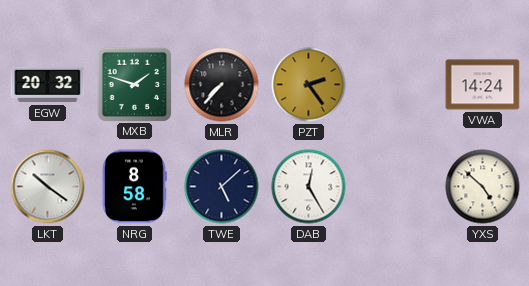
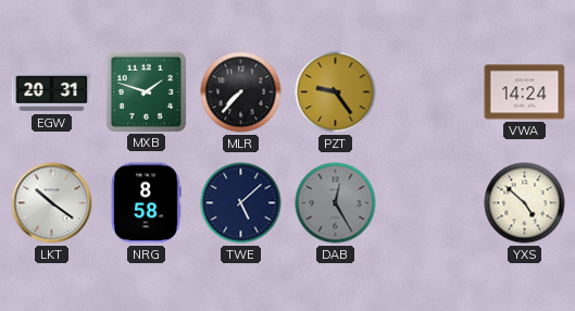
EGW: 20:32 -> 20:31 (52, 92)
PZT: 2:24 -> 9:24 (336, 92)
DAB dial: white -> grey (336, 203)
